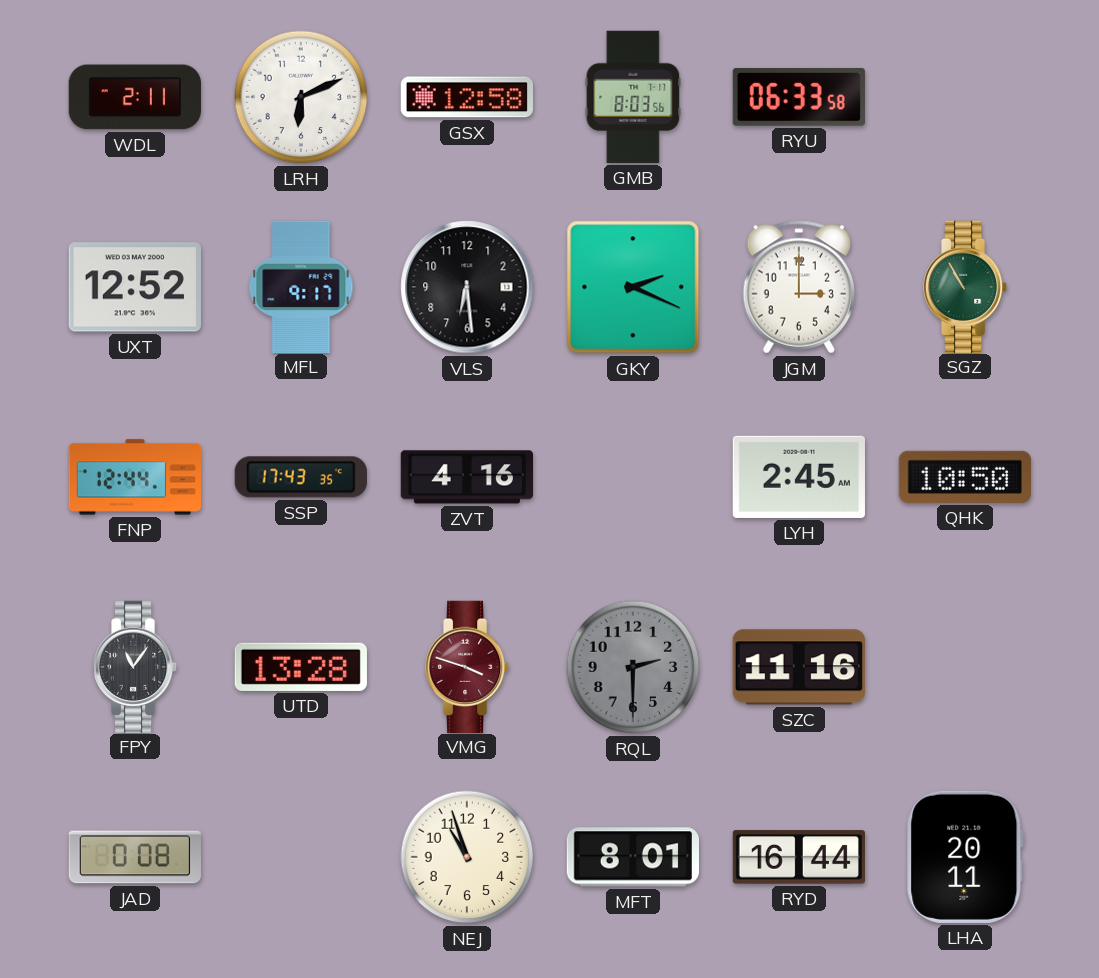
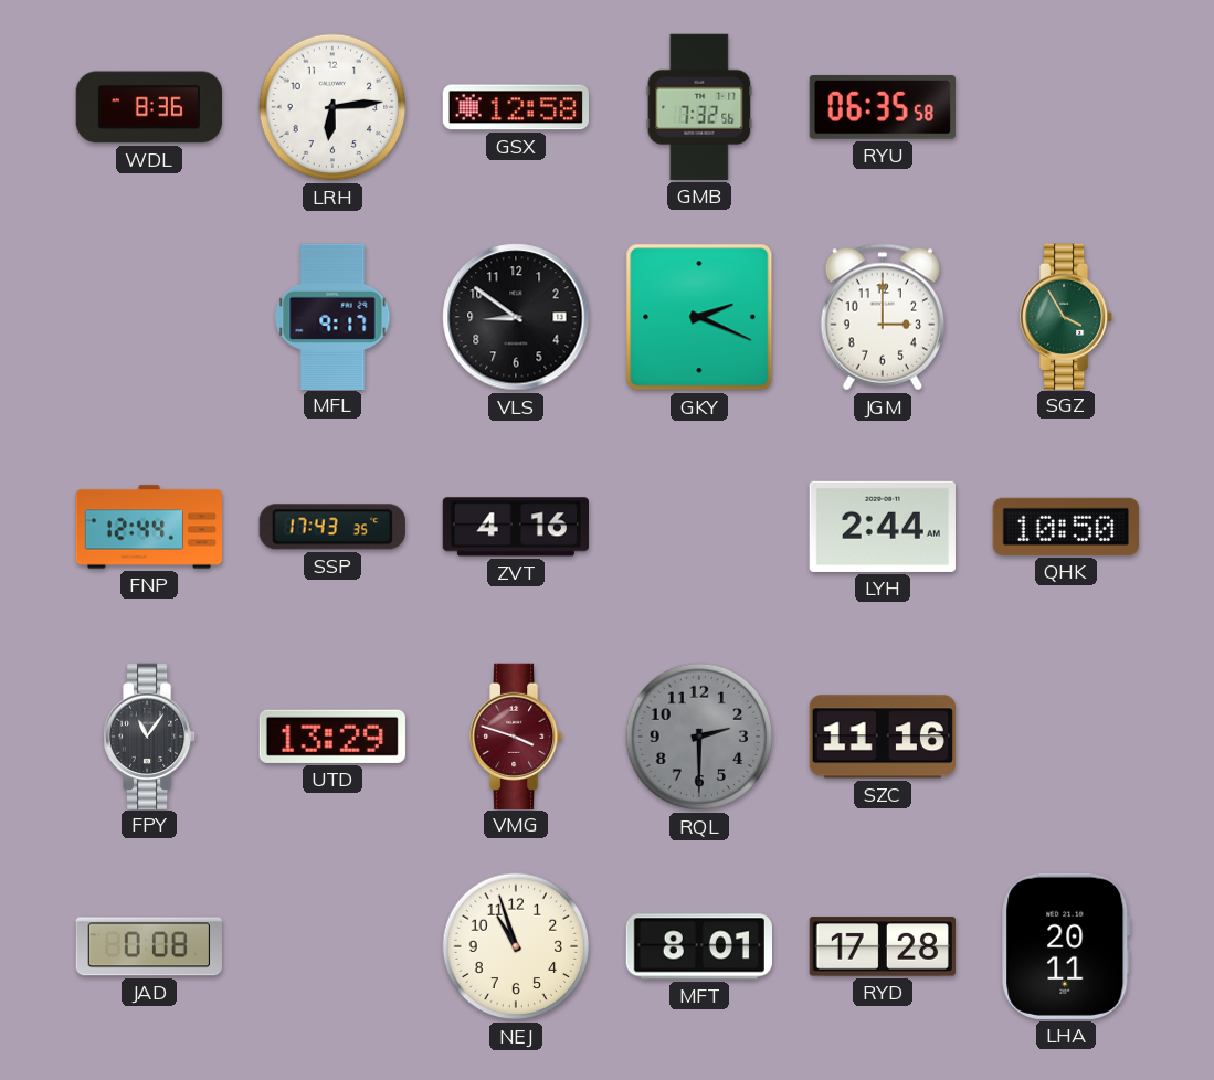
WDL: 2:11 -> 8:36 (149, 107)
LRH: 6:11 -> 6:14 (332, 107)
GMB: 8:03 -> 7:32 (699, 107)
RYU: 06:33 -> 06:35 (883, 107)
UXT: 12:52 -> none (135, 287)
VLS: 6:29 -> 8:51 (516, 317)
SGZ: 10:55 -> 3:55 (1067, 316)
LYH: 2:45 -> 2:44 (883, 527)
UTD: 13:28 -> 13:29 (332, 737)
RYD: 16:44 -> 17:28 (882, 946)
